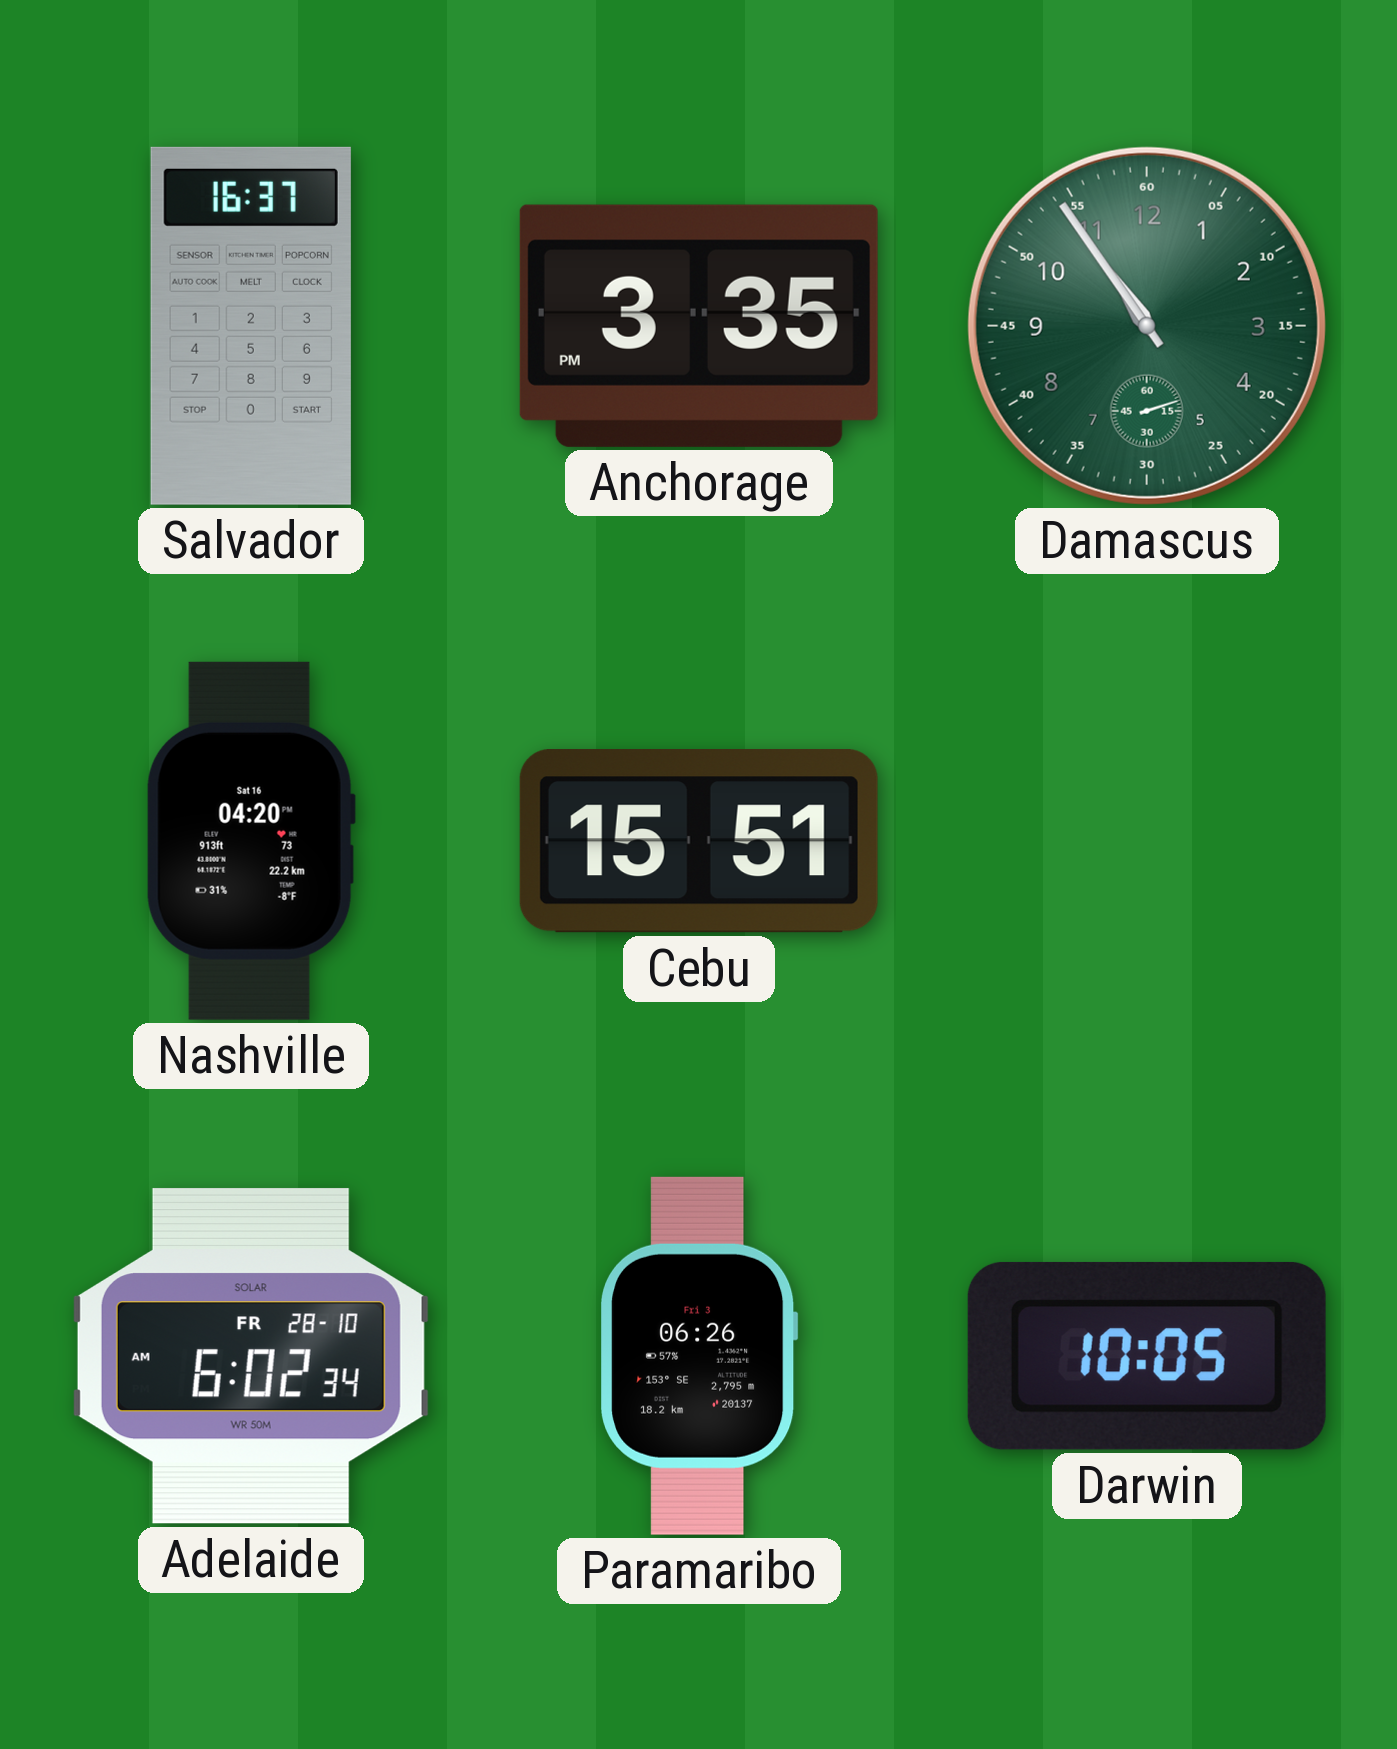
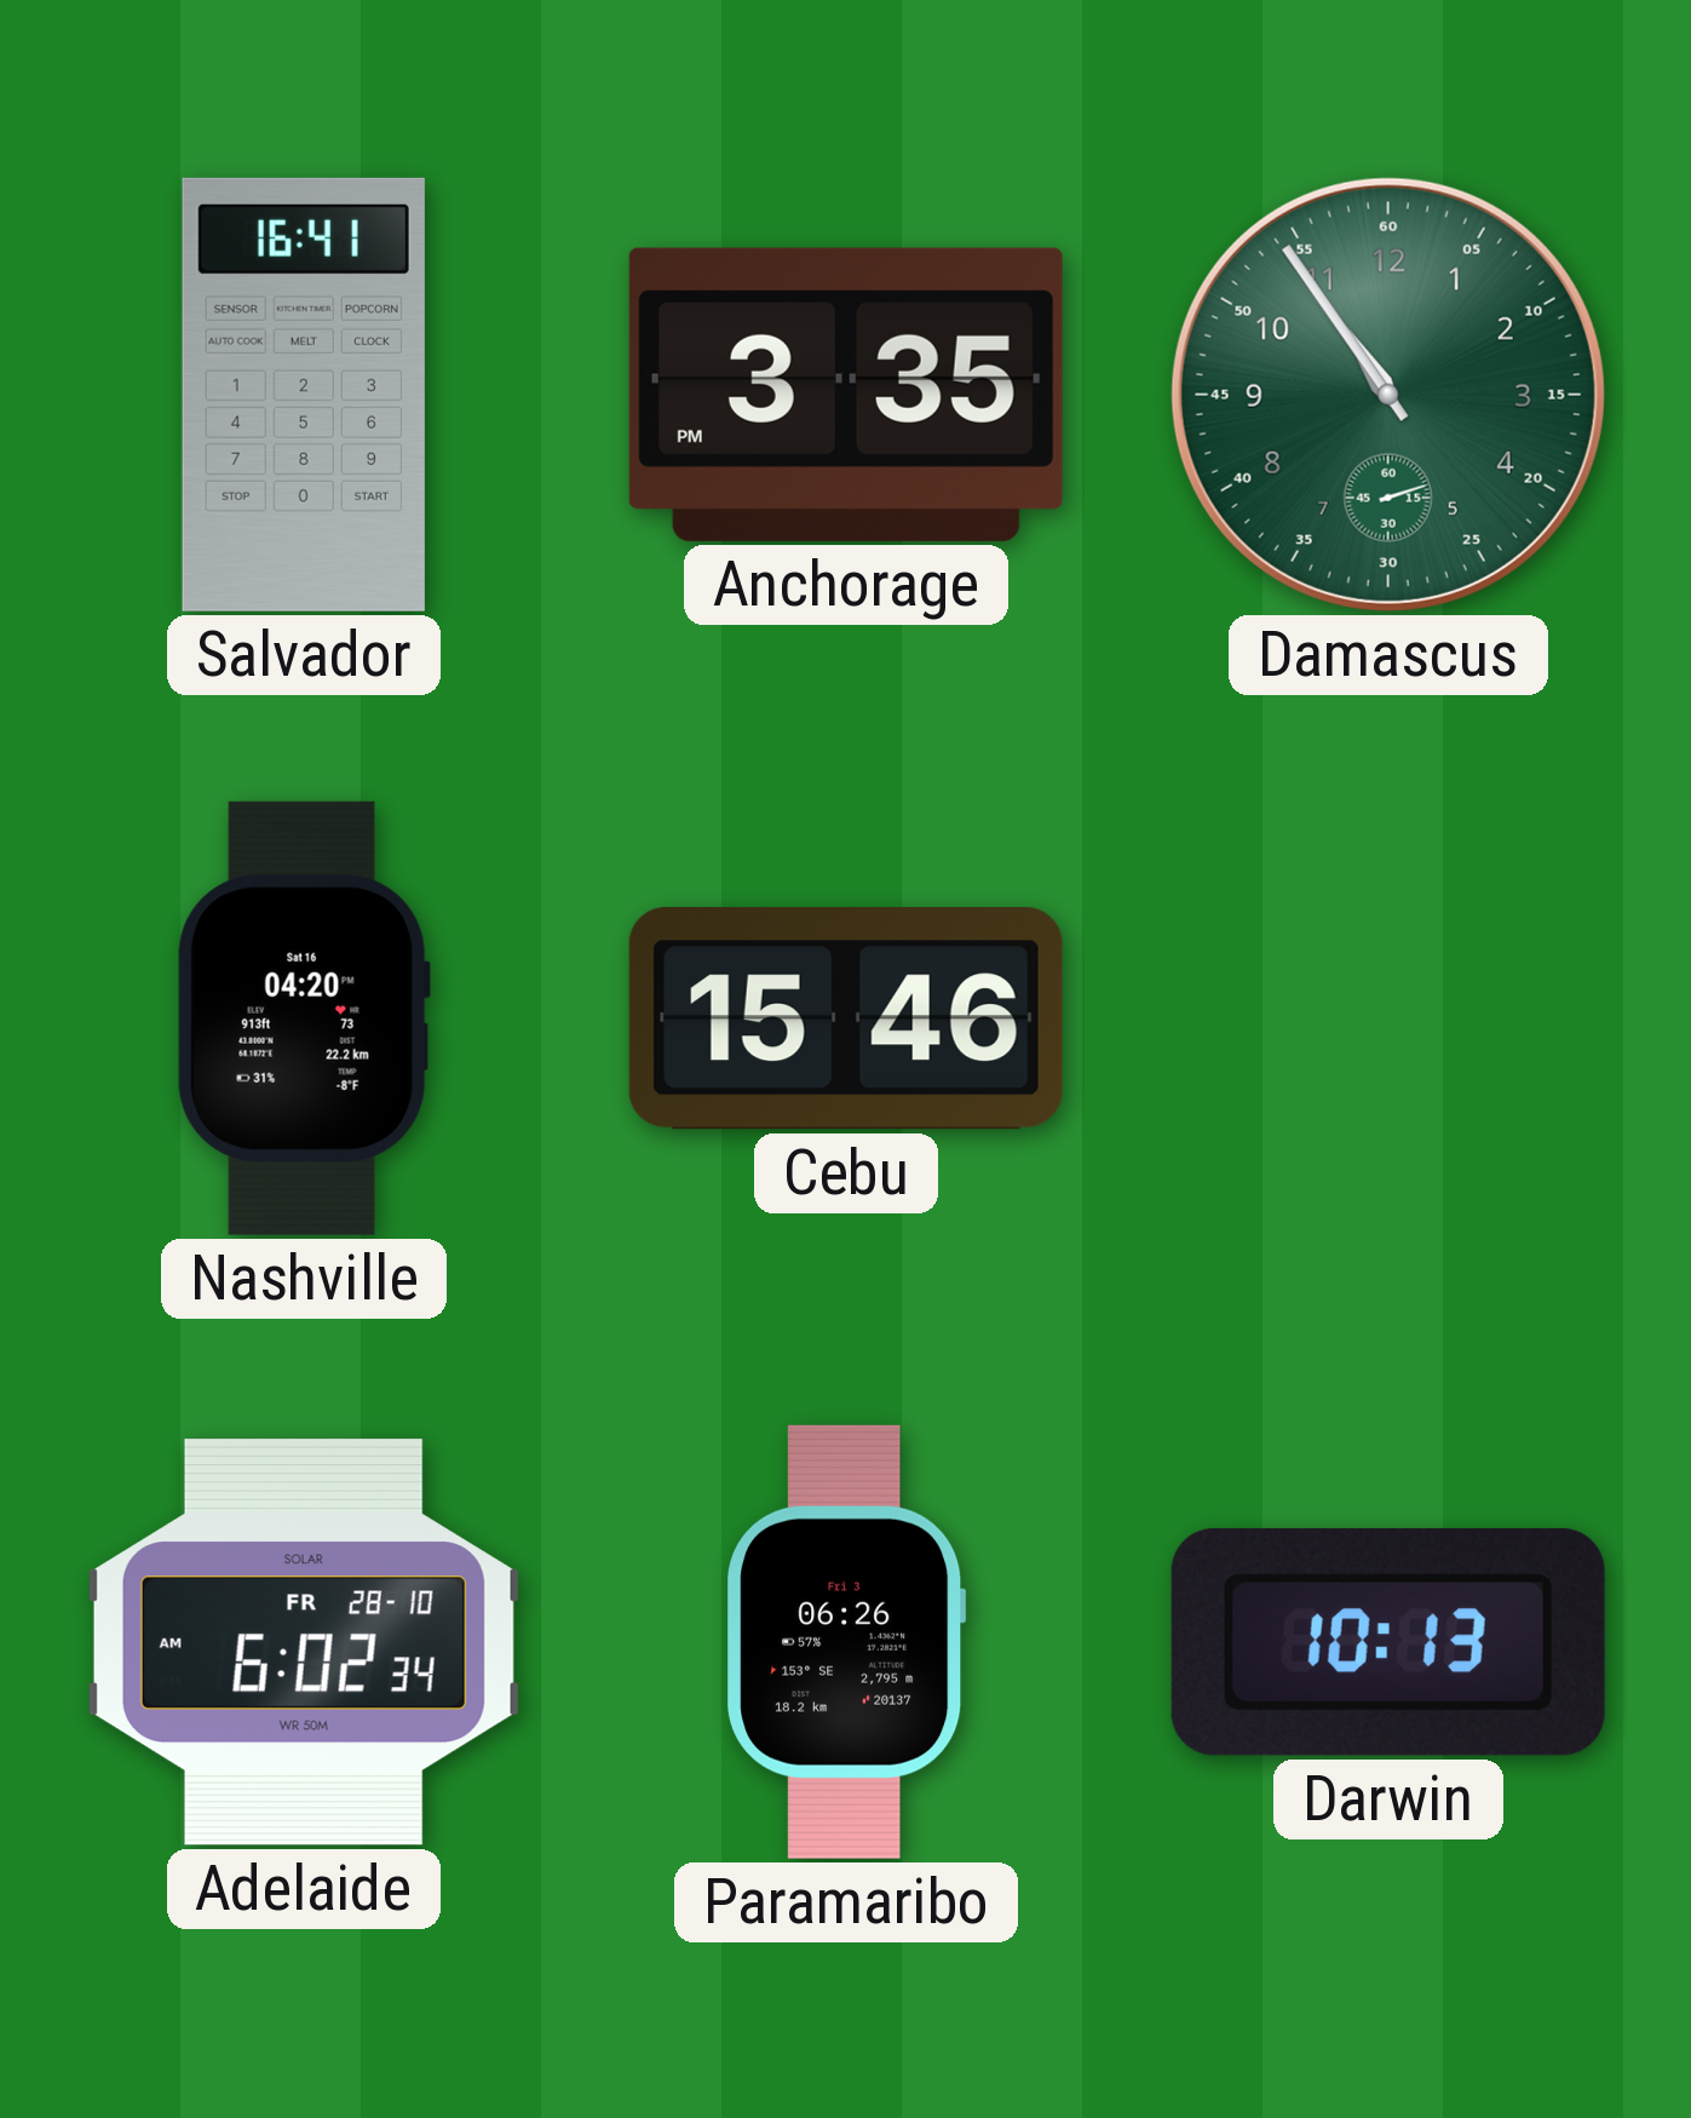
Salvador: 16:37 -> 16:41 (304, 395)
Cebu: 15:51 -> 15:46 (846, 1018)
Darwin: 10:05 -> 10:13 (1388, 1642)
